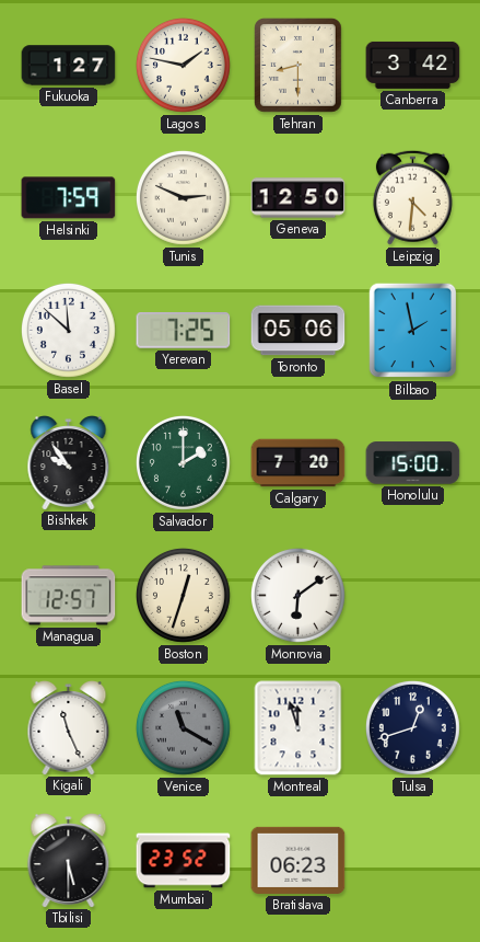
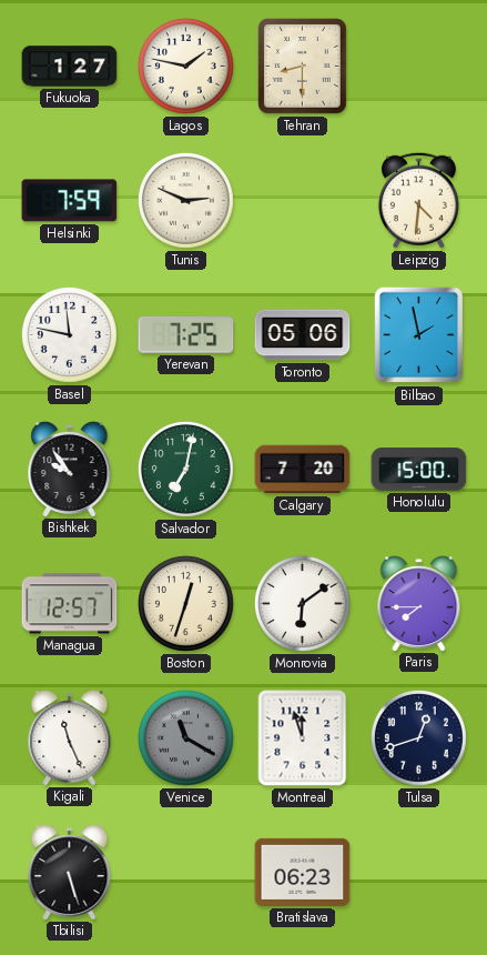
Canberra: 3:42 -> none (413, 65)
Geneva: 12:50 -> none (298, 198)
Basel: 11:52 -> 11:47 (69, 334)
Salvador: 2:00 -> 7:02 (185, 469)
Paris: none -> 7:45 (419, 604)
Tbilisi: 5:30 -> 5:27 (70, 873)
Mumbai: 23:52 -> none (184, 861)
